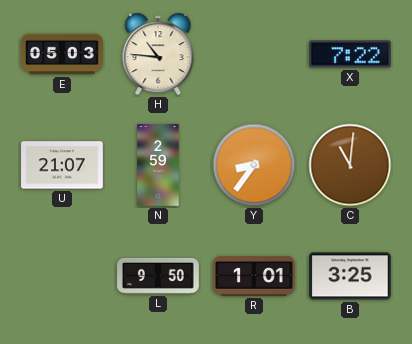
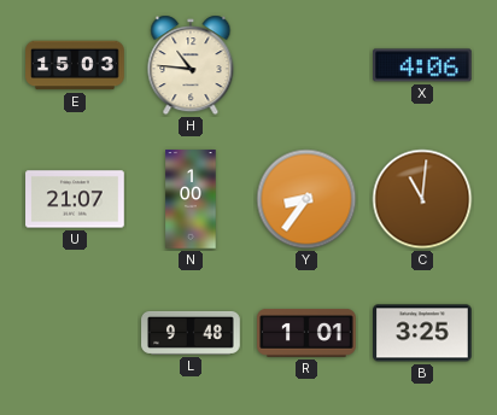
E: 05:03 -> 15:03 (75, 65)
X: 7:22 -> 4:06 (423, 65)
N: 2:59 -> 1:00 (191, 199)
L: 9:50 -> 9:48 (191, 333)
